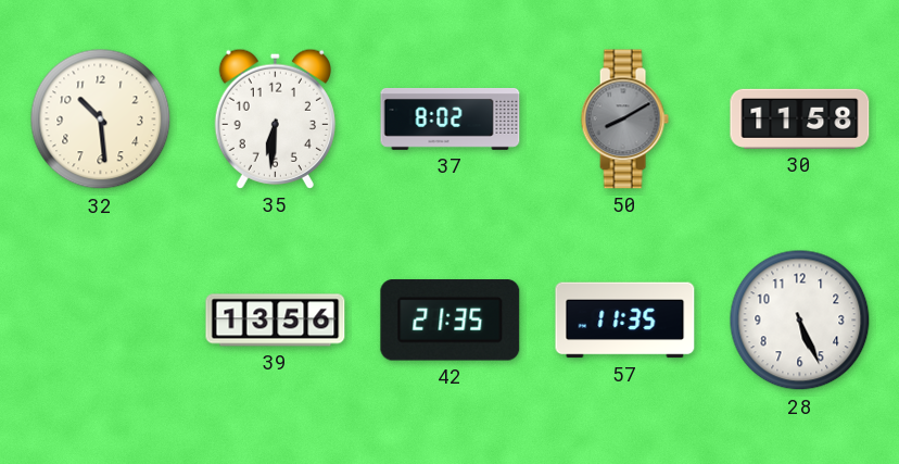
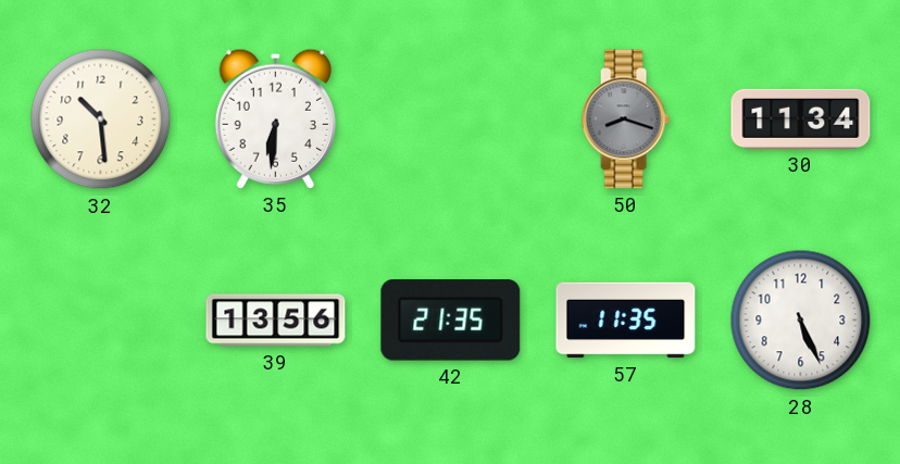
37: 8:02 -> none (451, 118)
50: 8:10 -> 8:18 (625, 120)
30: 11:58 -> 11:34 (801, 118)
